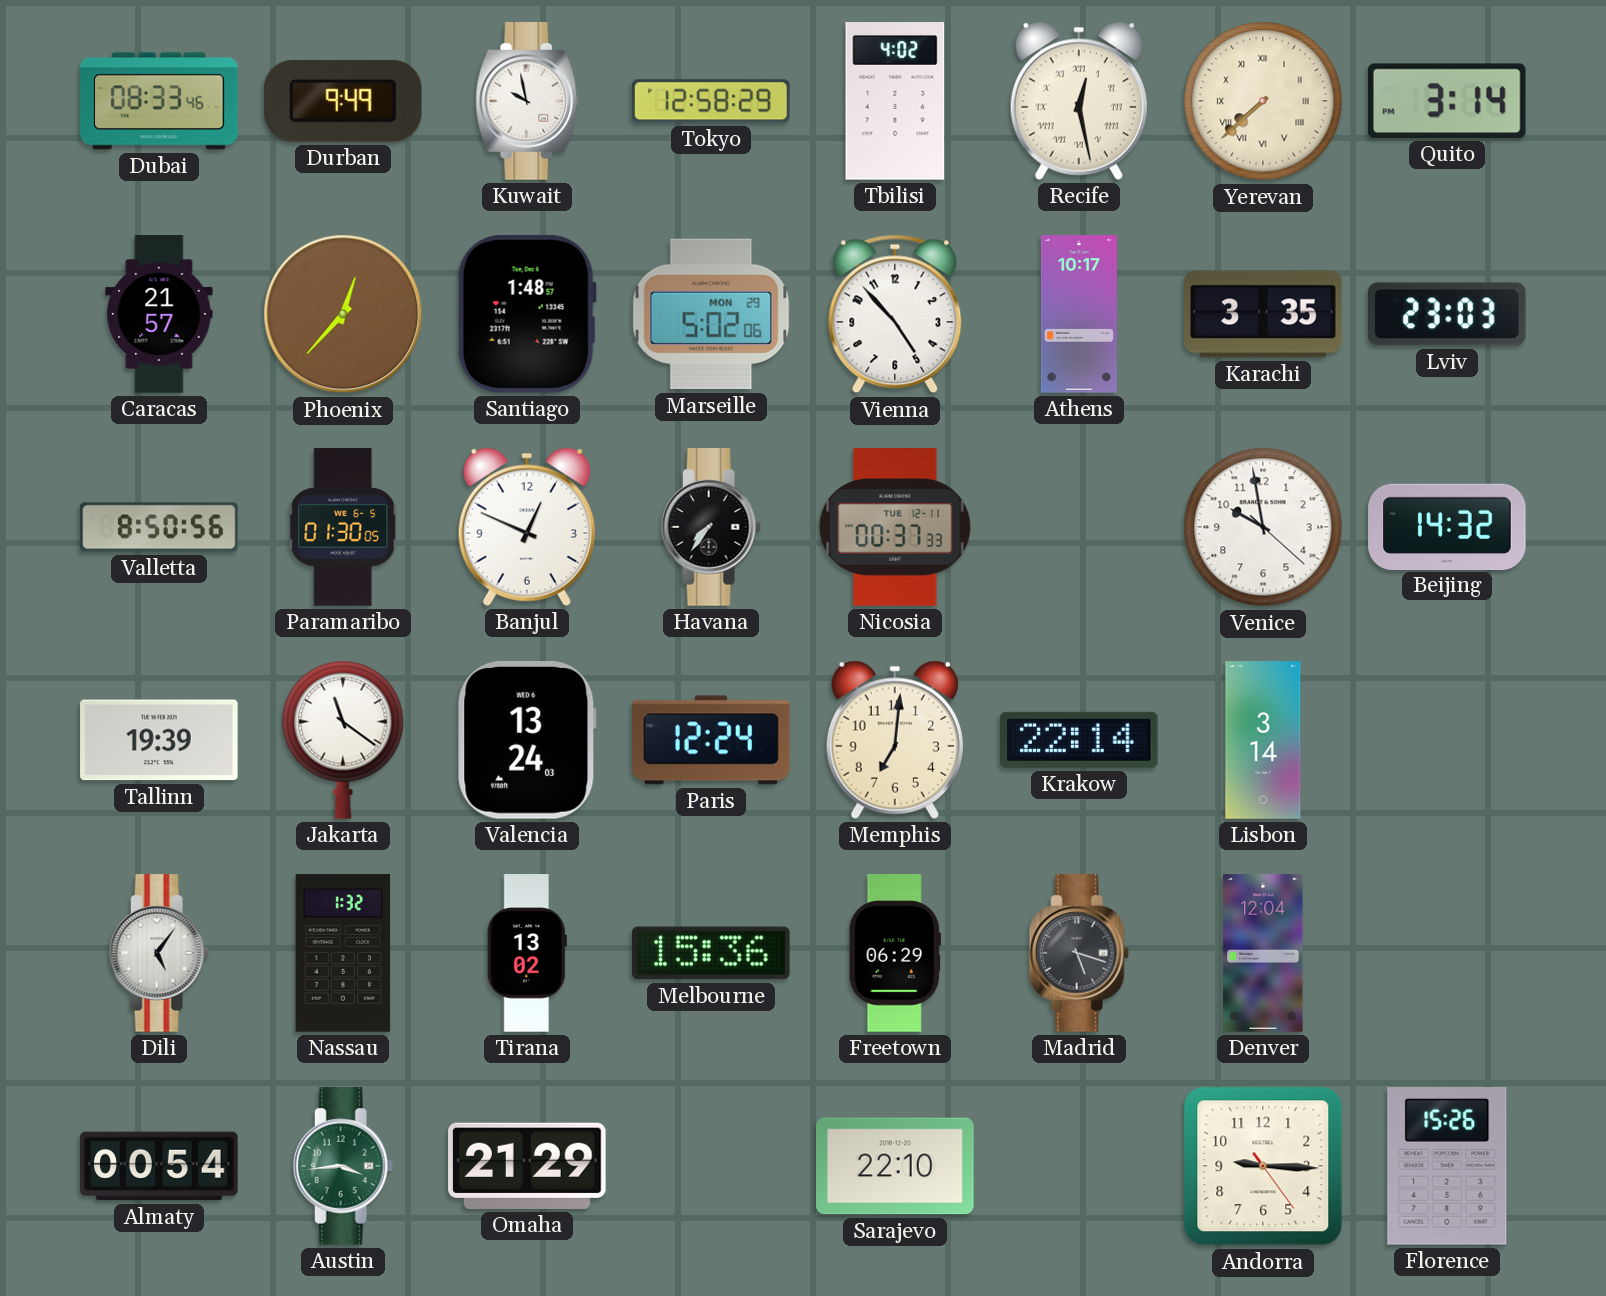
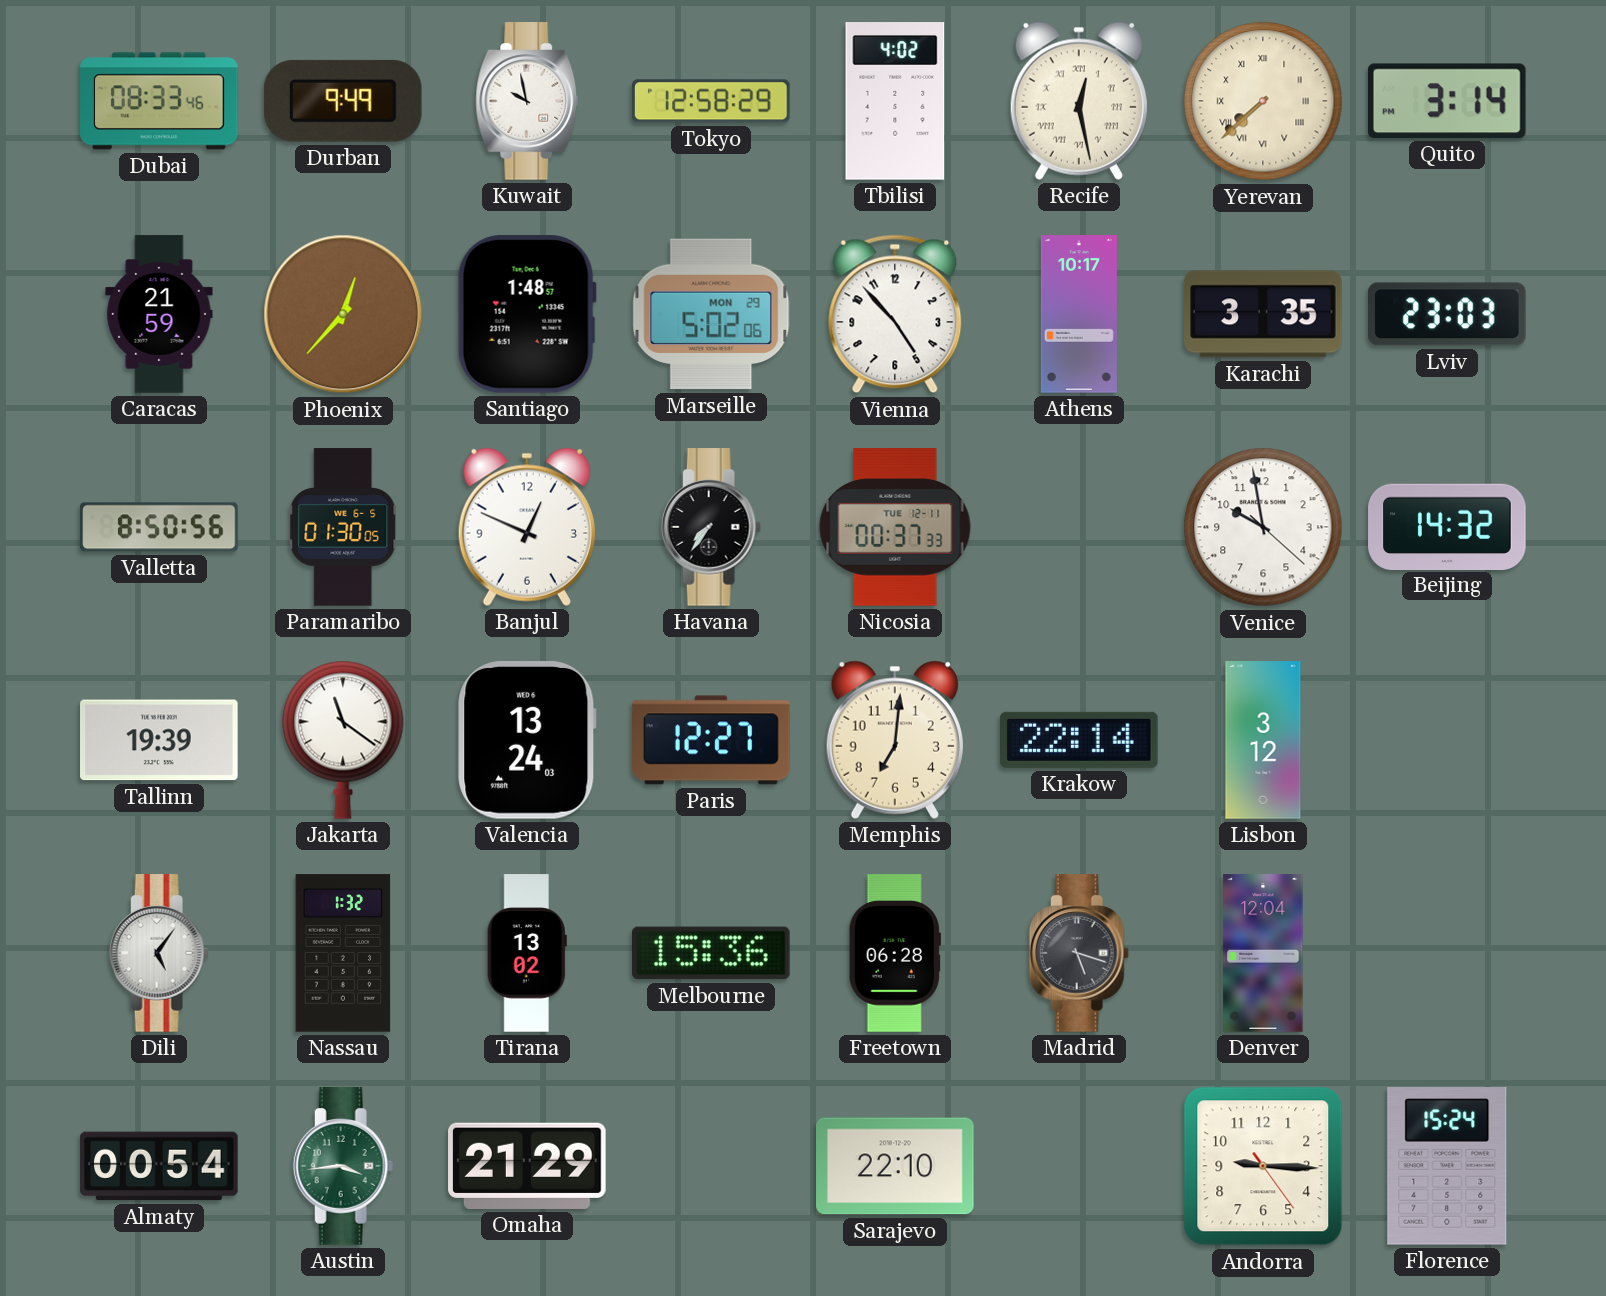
Caracas: 21:57 -> 21:59 (159, 314)
Paris: 12:24 -> 12:27 (711, 740)
Lisbon: 3:14 -> 3:12 (1263, 740)
Freetown: 06:29 -> 06:28 (895, 953)
Florence: 15:26 -> 15:24 (1447, 1167)
